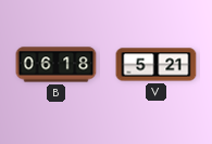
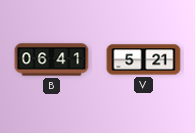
B: 06:18 -> 06:41 (52, 60)
